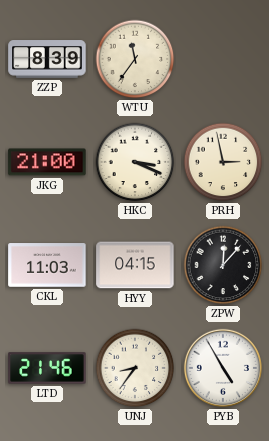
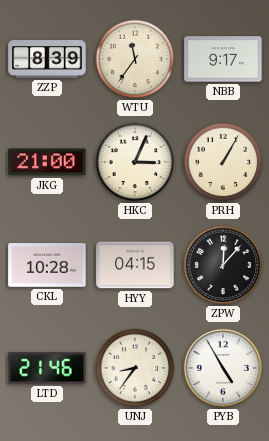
NBB: none -> 9:17 (223, 59)
HKC: 3:19 -> 3:04 (135, 162)
PRH: 2:58 -> 1:05 (223, 162)
CKL: 11:03 -> 10:28 (47, 265)
